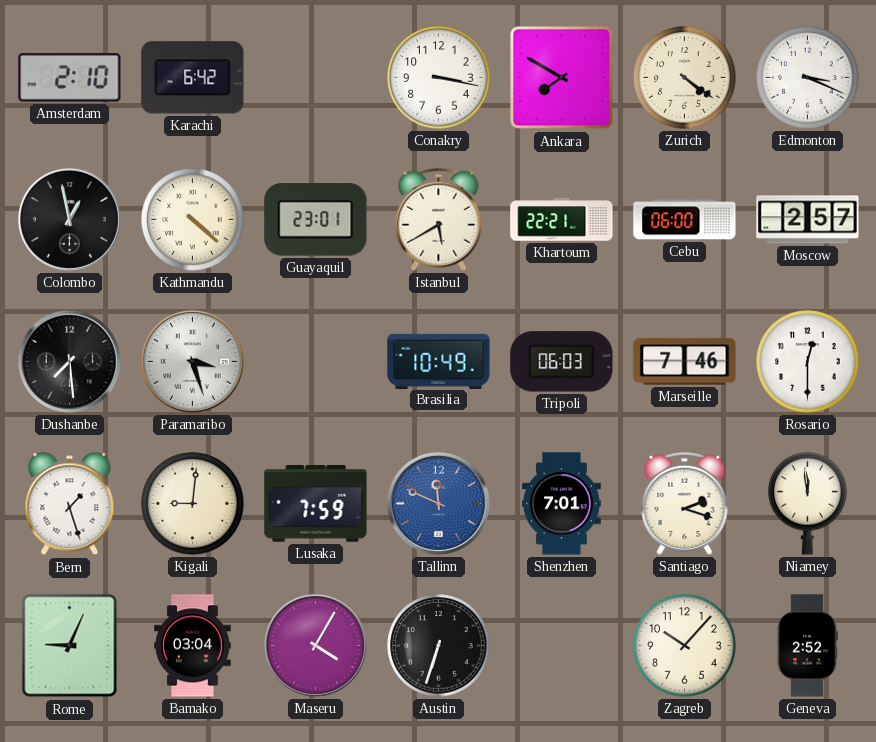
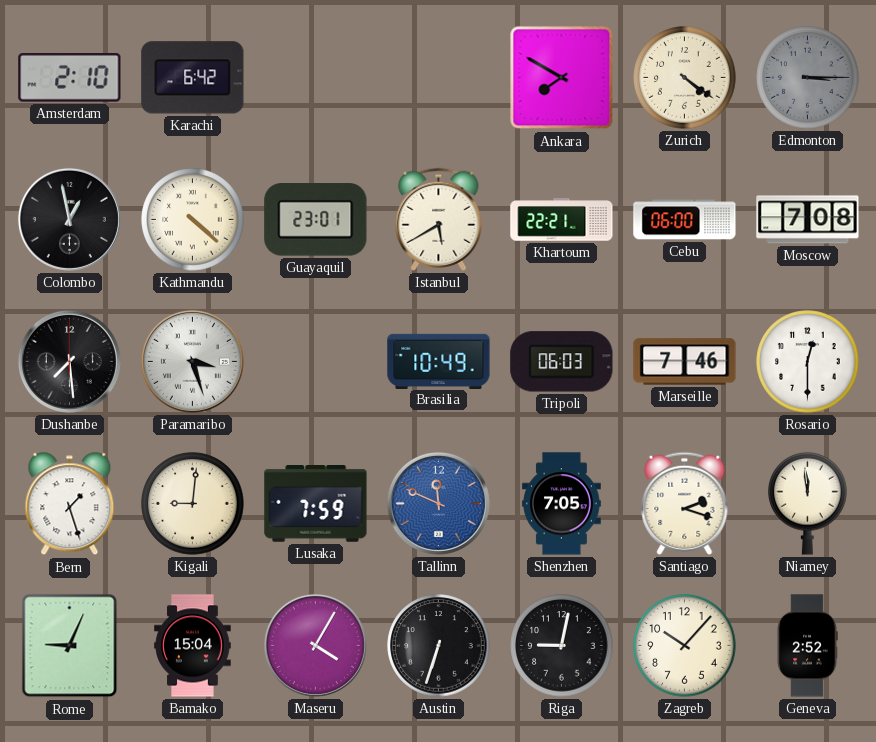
Conakry: 3:17 -> none (439, 78)
Edmonton: 3:19 -> 3:15 (808, 78)
Edmonton dial: white -> grey (808, 78)
Moscow: 2:57 -> 7:08 (808, 220)
Shenzhen: 7:01 -> 7:05 (562, 504)
Bamako: 03:04 -> 15:04 (193, 646)
Riga: none -> 9:02 (562, 646)
